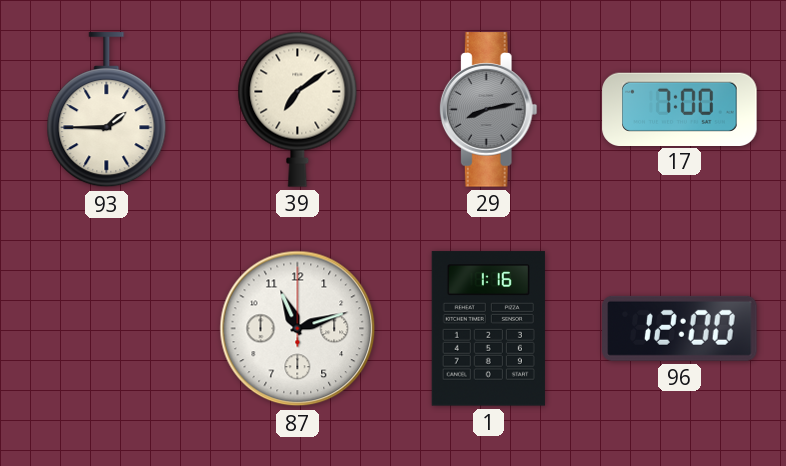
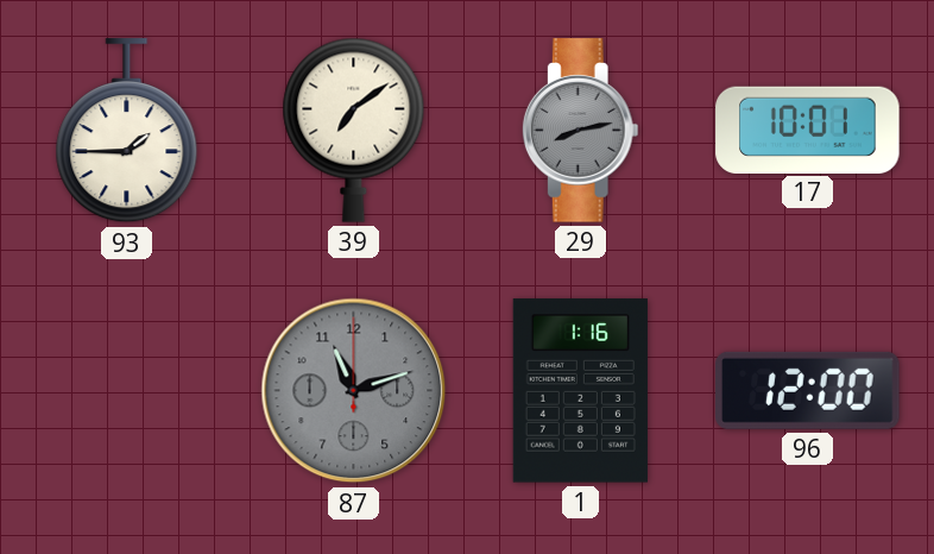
17: 7:00 -> 10:01 (808, 130)
87 dial: white -> grey (354, 391)
